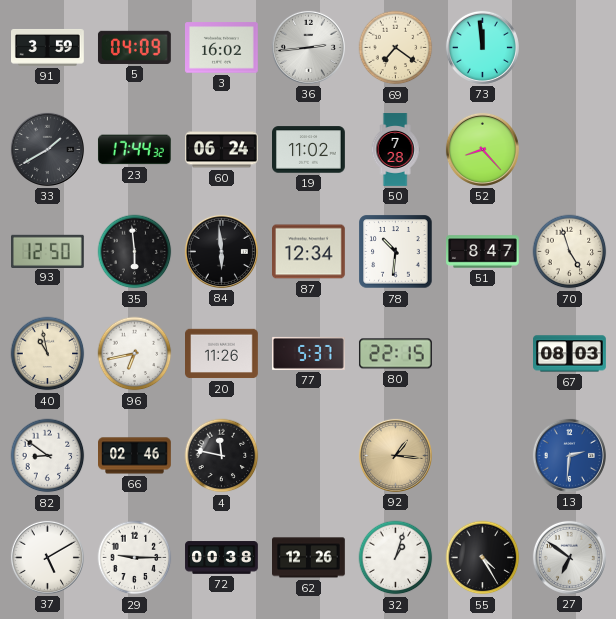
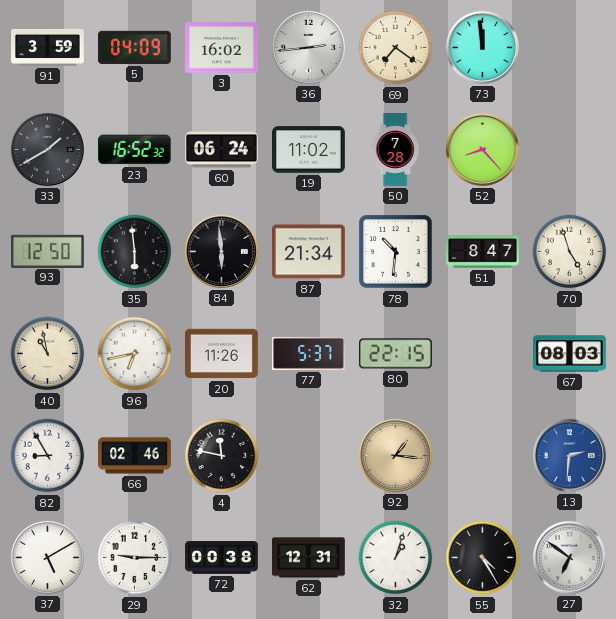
23: 17:44 -> 16:52 (134, 150)
87: 12:34 -> 21:34 (309, 252)
82: 8:51 -> 8:55 (48, 456)
62: 12:26 -> 12:31 (309, 558)
